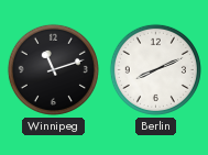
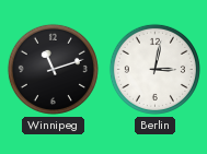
Berlin: 8:11 -> 3:02 (154, 69)
